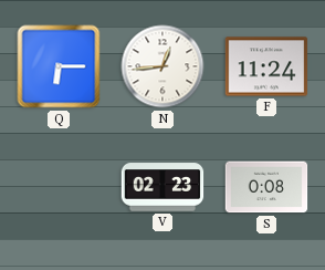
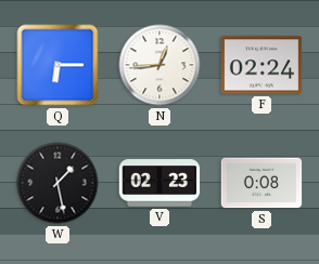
F: 11:24 -> 02:24 (261, 65)
W: none -> 1:28 (58, 183)
